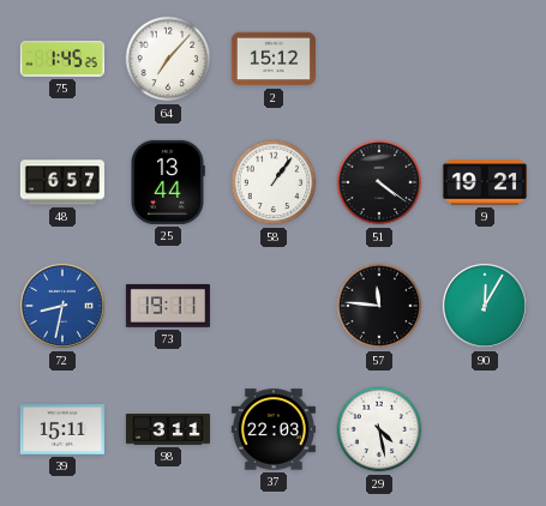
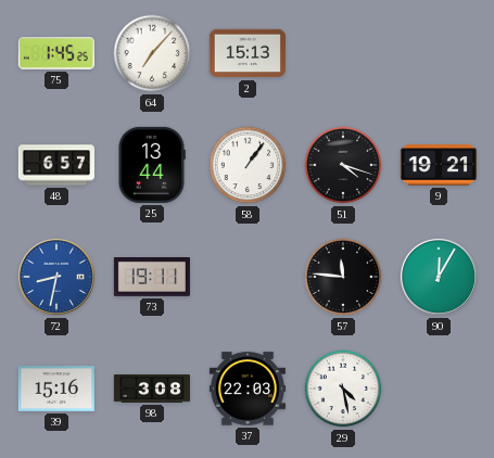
2: 15:12 -> 15:13 (248, 53)
51: 4:21 -> 4:18 (343, 165)
39: 15:11 -> 15:16 (56, 390)
98: 3:11 -> 3:08 (152, 389)
